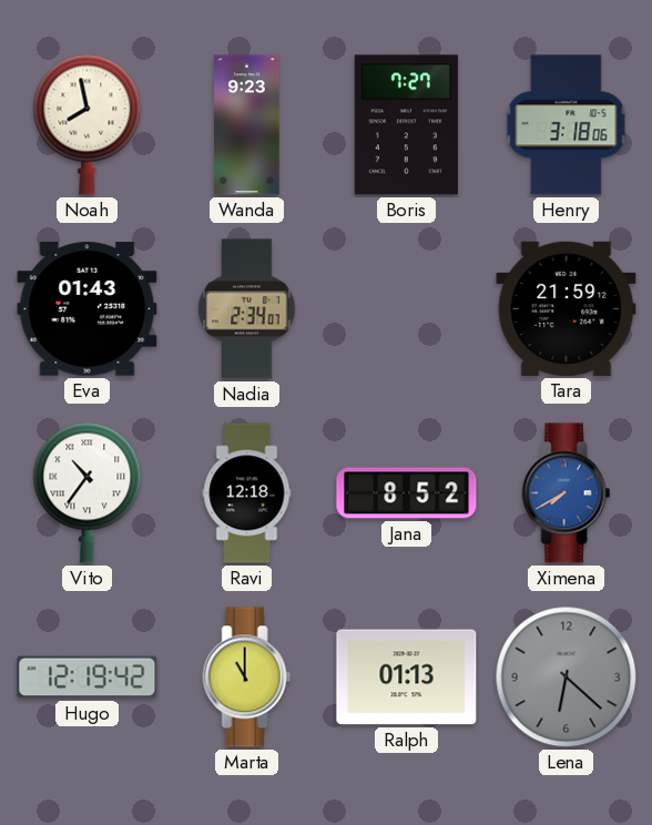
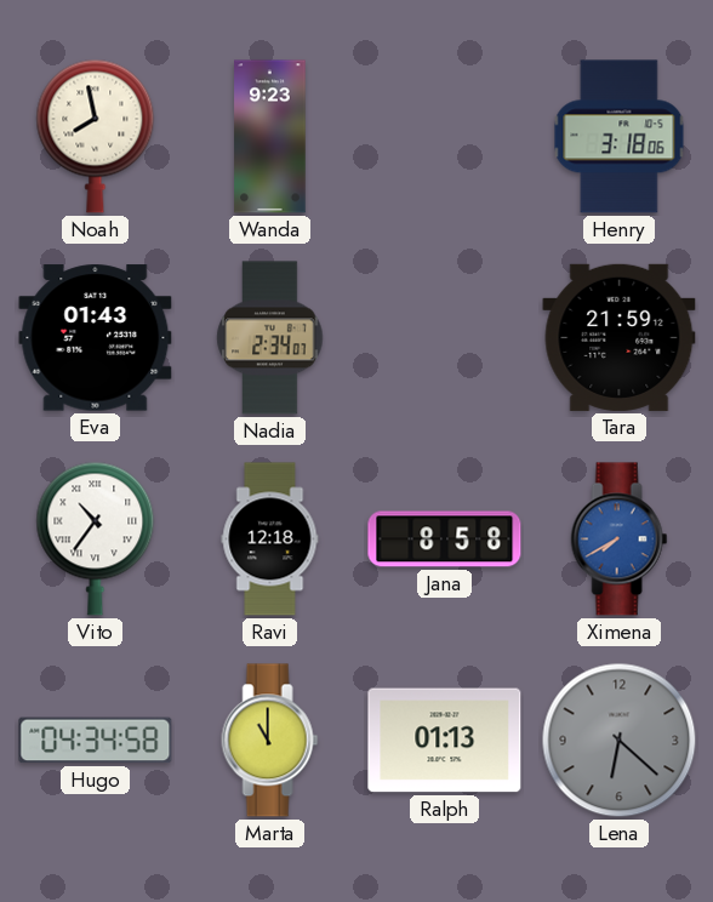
Boris: 7:27 -> none (406, 125)
Jana: 8:52 -> 8:58 (445, 540)
Hugo: 12:19 -> 04:34 (96, 741)
